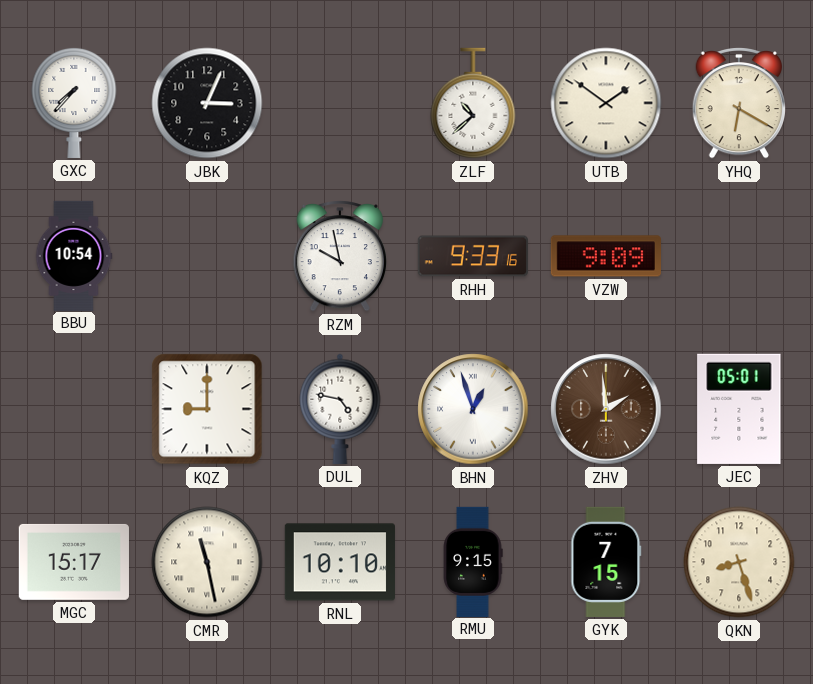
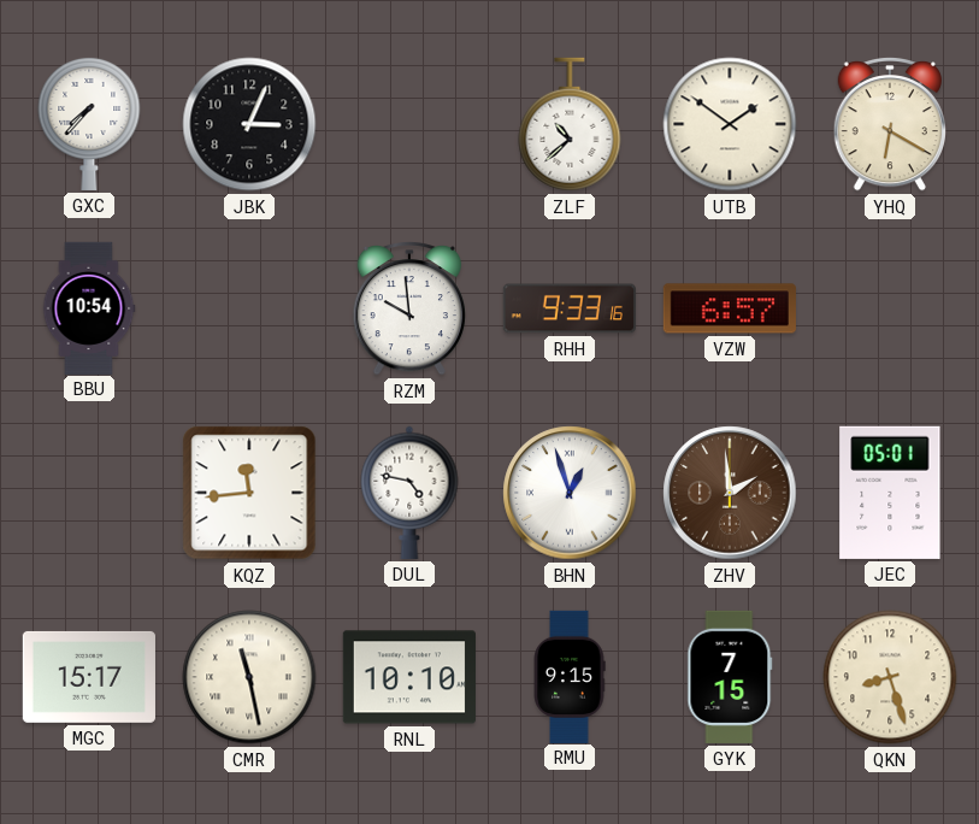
RZM: 9:58 -> 9:59 (409, 310)
VZW: 9:09 -> 6:57 (730, 308)
KQZ: 9:00 -> 11:44 (249, 493)
